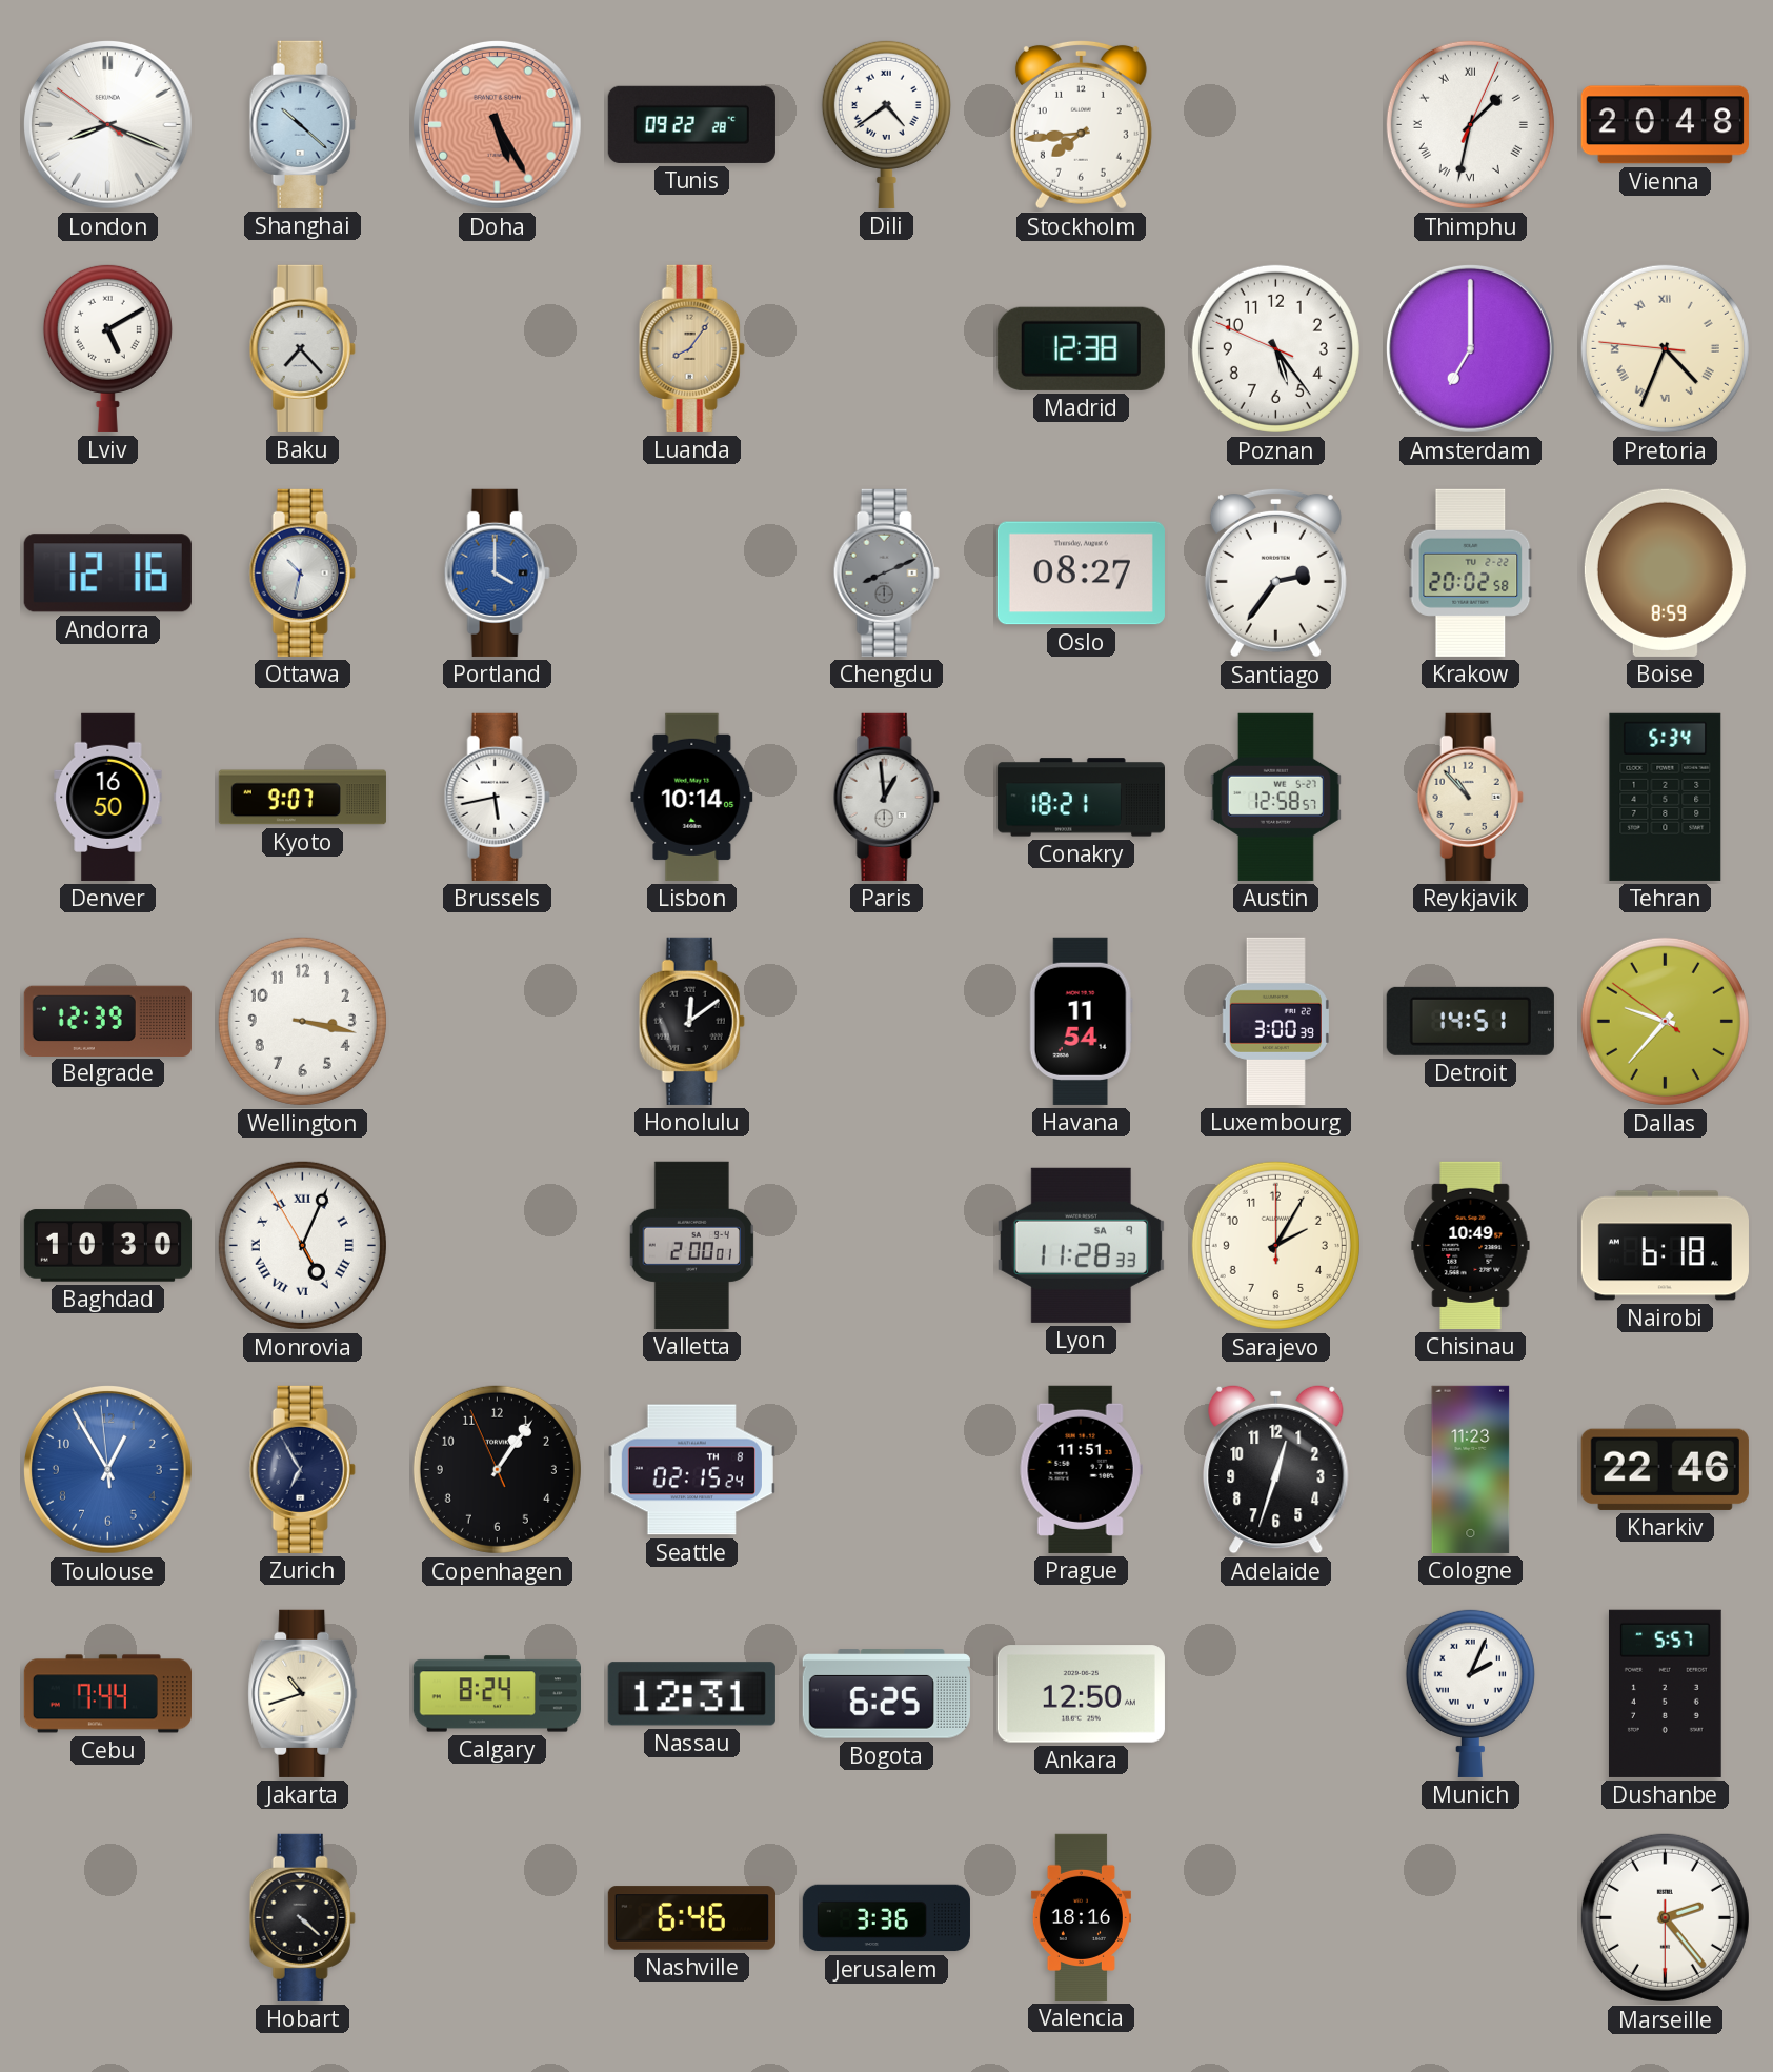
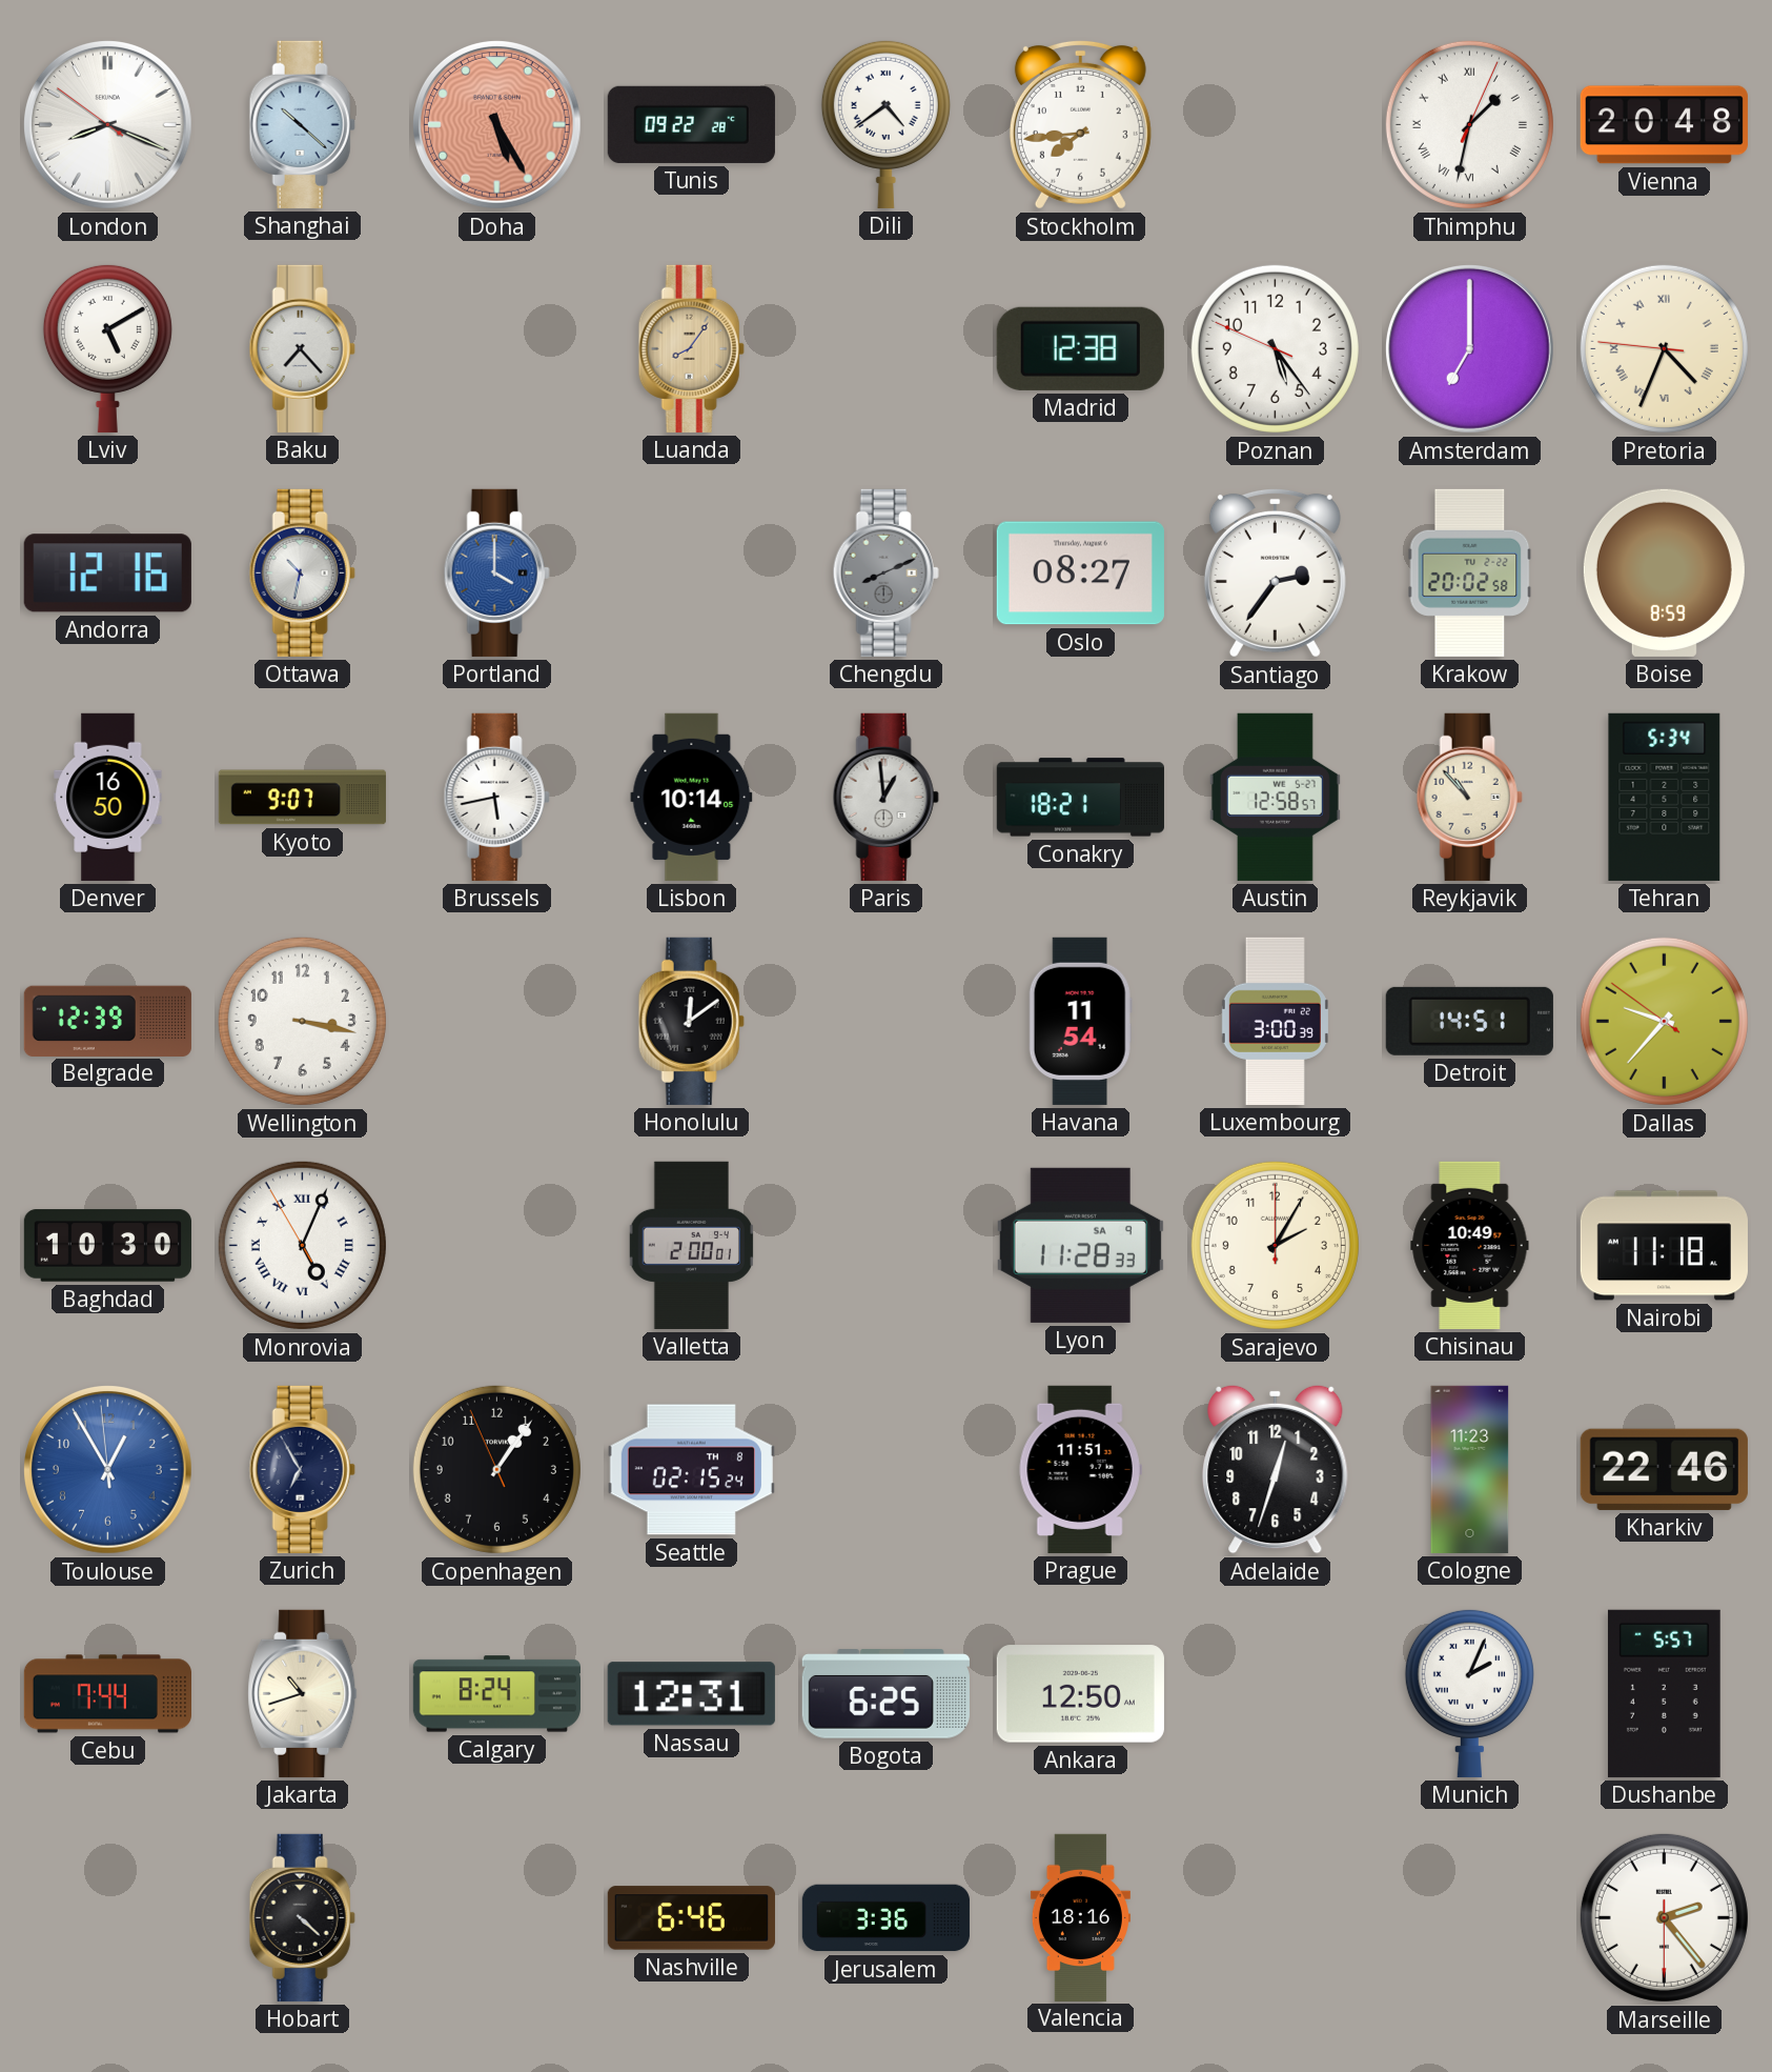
Nairobi: 6:18 -> 11:18 (1664, 1246)
